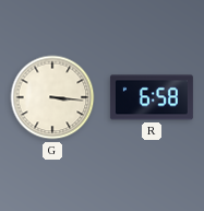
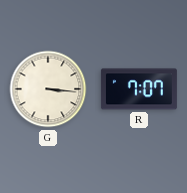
R: 6:58 -> 7:07 (139, 89)
